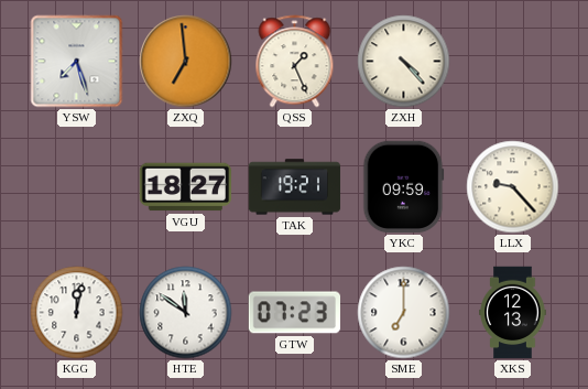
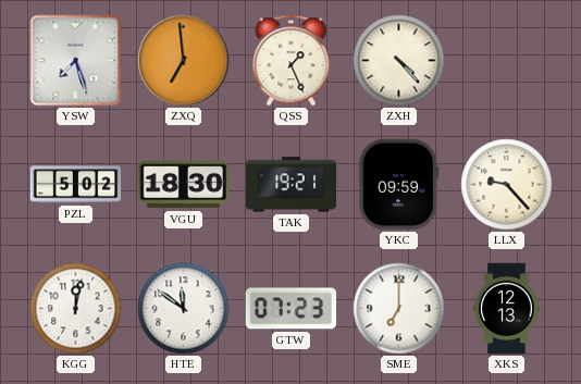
PZL: none -> 5:02 (76, 185)
VGU: 18:27 -> 18:30 (184, 185)
